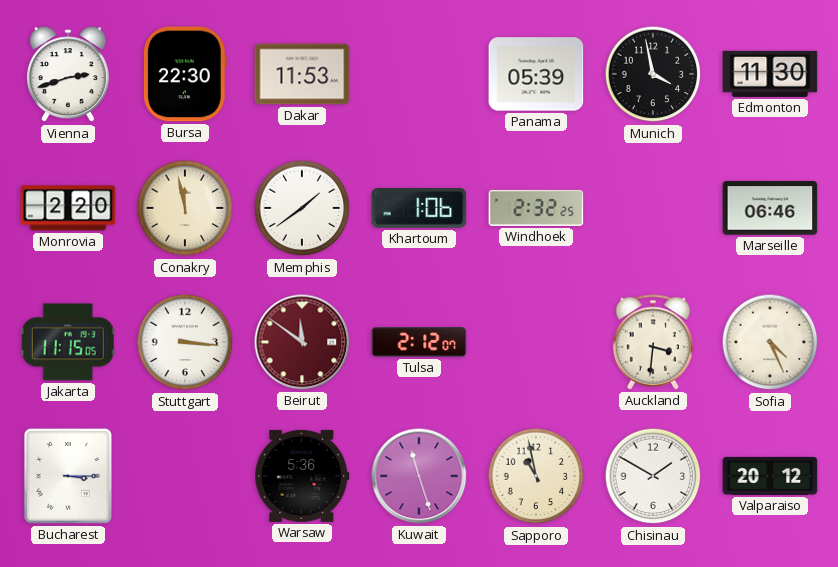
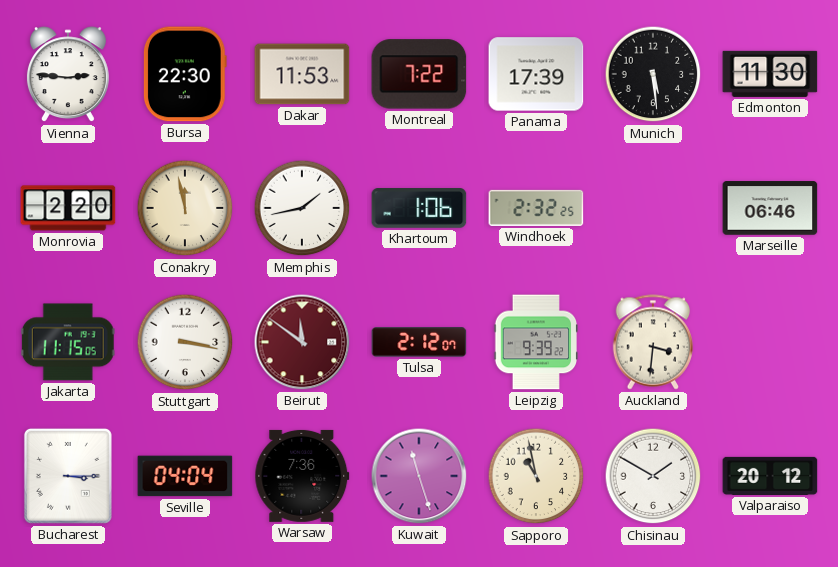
Vienna: 2:42 -> 2:46 (68, 75)
Montreal: none -> 7:22 (419, 74)
Panama: 05:39 -> 17:39 (536, 74)
Munich: 3:58 -> 5:29 (653, 74)
Memphis: 1:39 -> 1:43 (302, 208)
Stuttgart: 3:16 -> 3:17 (185, 342)
Leipzig: none -> 9:39 (536, 342)
Sofia: 4:26 -> none (770, 342)
Seville: none -> 04:04 (185, 476)
Warsaw: 5:36 -> 7:36 (302, 476)
